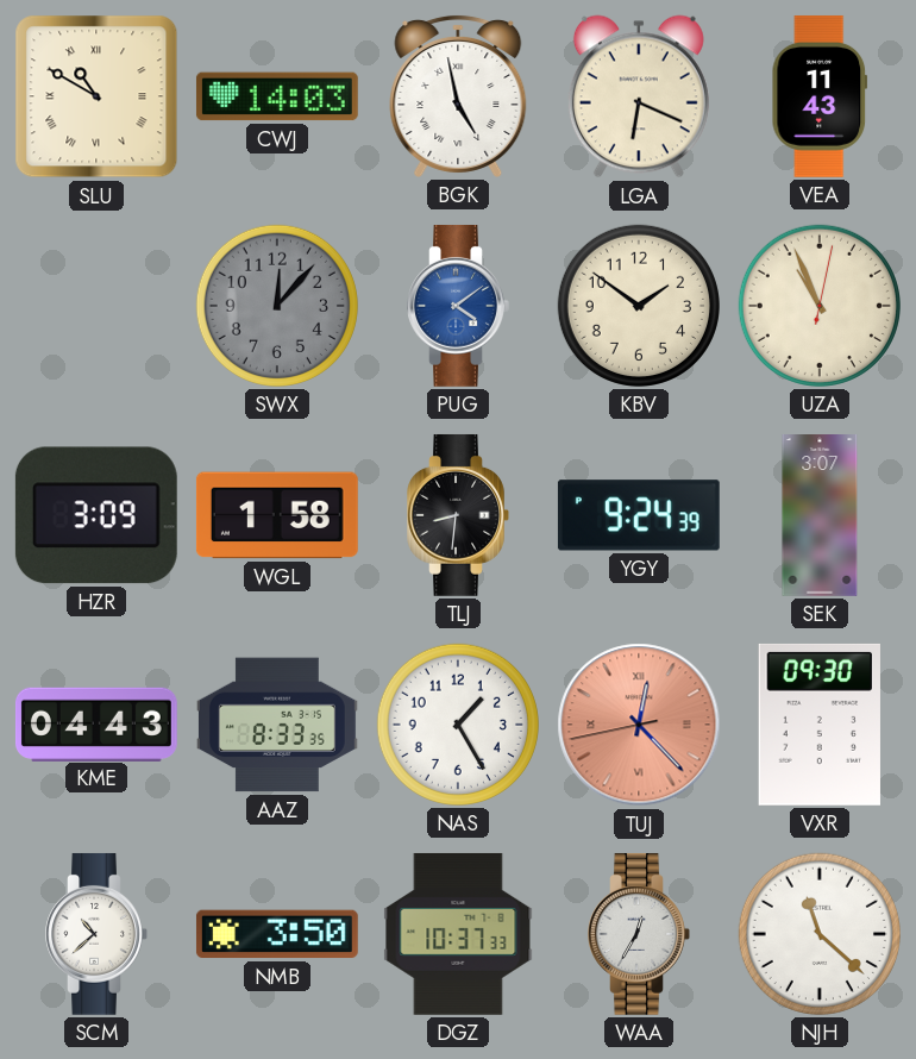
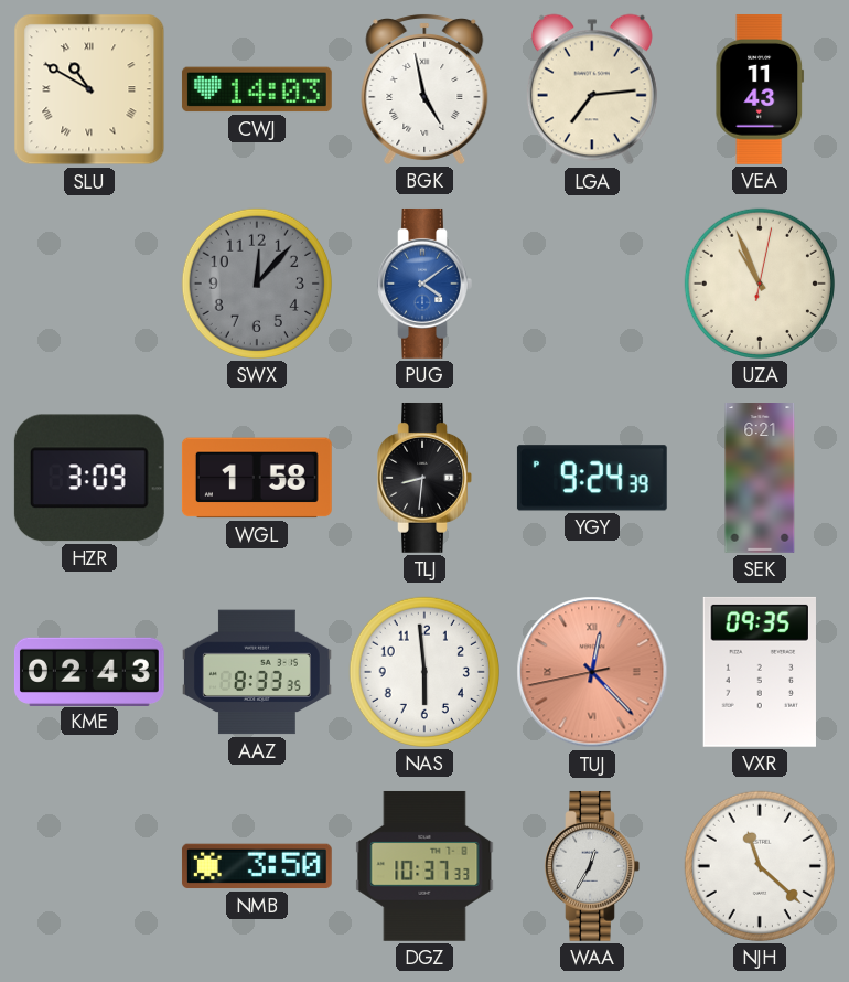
LGA: 6:19 -> 7:14 (592, 89)
KBV: 1:51 -> none (639, 306)
SEK: 3:07 -> 6:21 (760, 479)
KME: 04:43 -> 02:43 (89, 671)
NAS: 1:25 -> 5:59 (424, 672)
VXR: 09:30 -> 09:35 (760, 672)
SCM: 10:38 -> none (96, 934)
